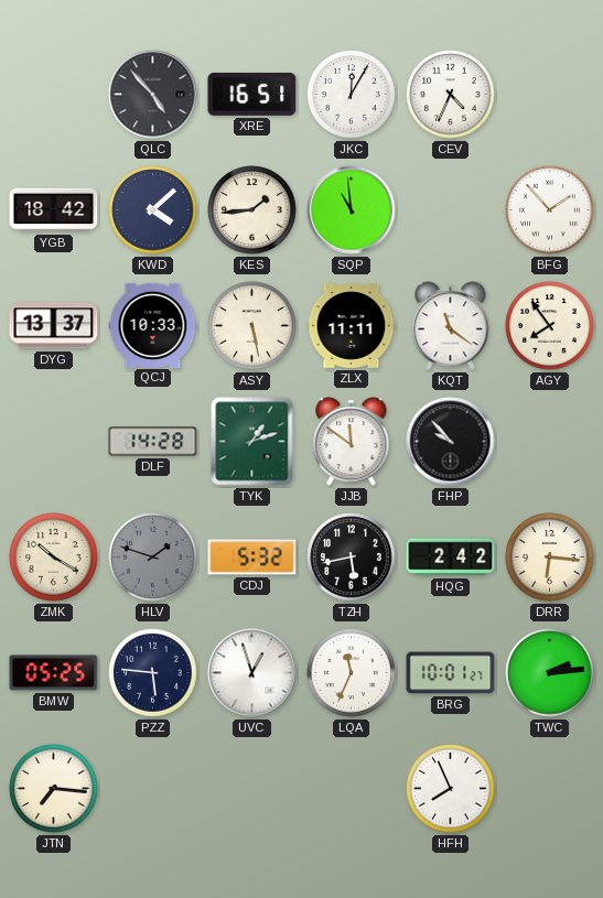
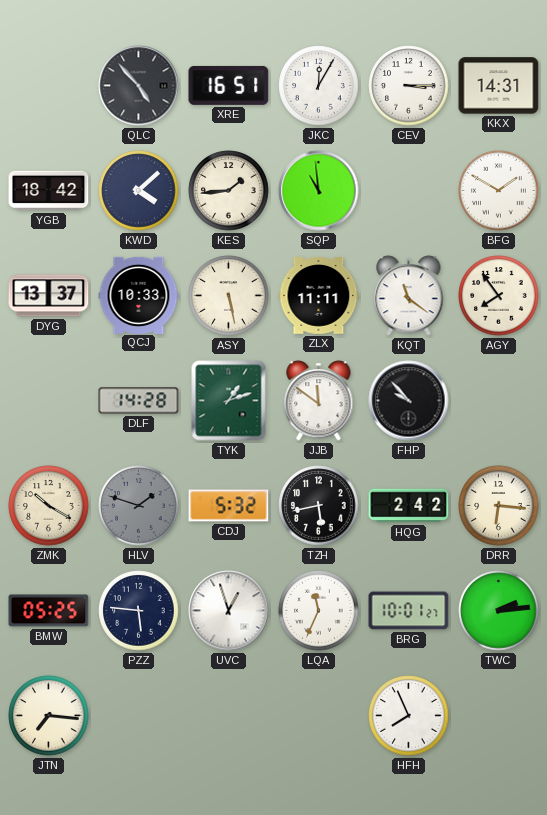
CEV: 4:34 -> 3:15 (409, 86)
KKX: none -> 14:31 (499, 86)
BFG: 1:53 -> 1:50 (499, 191)
